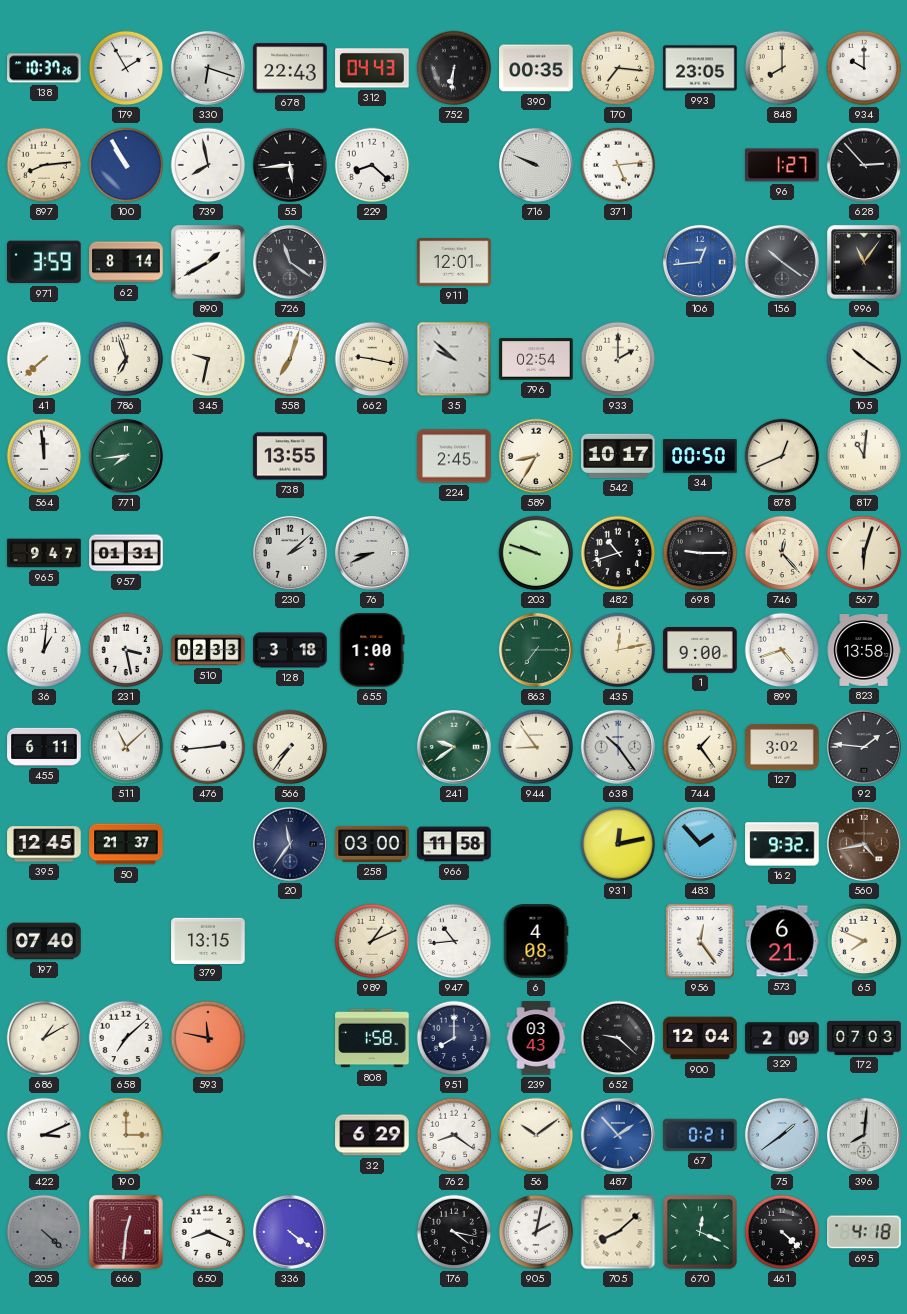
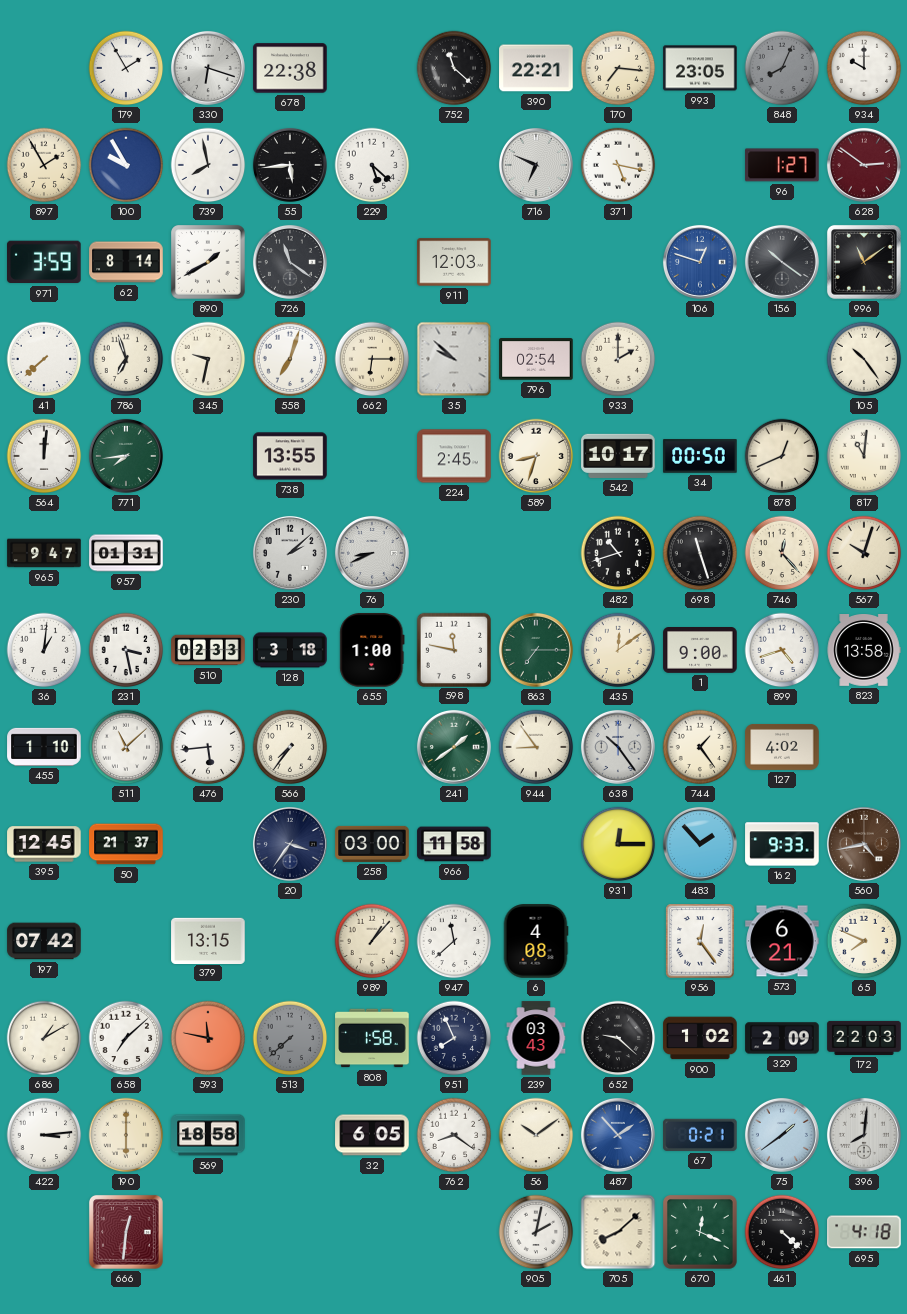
138: 10:37 -> none (44, 68)
678: 22:43 -> 22:38 (290, 68)
312: 04:43 -> none (372, 68)
752: 6:31 -> 11:22 (454, 68)
390: 00:35 -> 22:21 (536, 68)
848: 8:00 -> 8:04 (782, 68)
848 dial: cream -> grey (782, 68)
897: 8:14 -> 1:55 (44, 165)
100: 10:55 -> 9:55 (126, 165)
229: 8:22 -> 5:22 (372, 165)
716: 9:49 -> 6:49 (536, 165)
371: 5:14 -> 5:17 (618, 165)
628: 2:53 -> 2:51 (864, 165)
628 dial: black -> burgundy (864, 165)
911: 12:01 -> 12:03 (454, 262)
106: 12:44 -> 12:48 (700, 262)
996: 11:06 -> 11:09 (864, 262)
662: 9:17 -> 6:15 (372, 359)
105: 10:21 -> 10:24 (864, 359)
564: 11:59 -> 12:01 (44, 456)
589: 8:35 -> 8:33 (536, 456)
203: 9:48 -> none (536, 553)
698: 9:15 -> 11:27 (700, 553)
567: 6:03 -> 10:03 (864, 553)
598: none -> 11:47 (453, 649)
435: 12:13 -> 12:09 (618, 650)
455: 6:11 -> 1:10 (44, 747)
476: 2:44 -> 5:44 (208, 747)
241: 9:39 -> 1:39 (454, 747)
127: 3:02 -> 4:02 (782, 747)
92: 1:46 -> none (864, 747)
20: 11:36 -> 3:36 (290, 844)
931: 12:13 -> 12:15 (618, 844)
162: 9:32 -> 9:33 (782, 844)
197: 07:40 -> 07:42 (44, 941)
989: 1:11 -> 1:07 (372, 941)
947: 10:44 -> 11:38 (454, 941)
513: none -> 7:38 (290, 1038)
951: 8:00 -> 7:56 (454, 1038)
900: 12:04 -> 1:02 (700, 1038)
172: 07:03 -> 22:03 (864, 1038)
422: 3:11 -> 3:14 (44, 1135)
190: 3:00 -> 6:00 (126, 1135)
569: none -> 18:58 (208, 1135)
32: 6:29 -> 6:05 (372, 1135)
205: 4:22 -> none (44, 1232)
650: 8:19 -> none (208, 1232)
336: 4:21 -> none (290, 1232)
176: 4:17 -> none (454, 1232)
